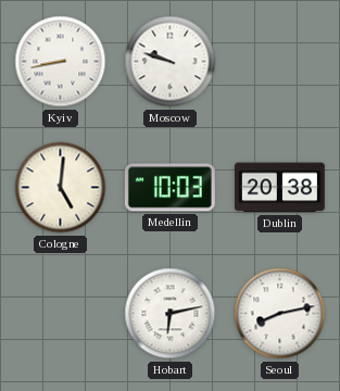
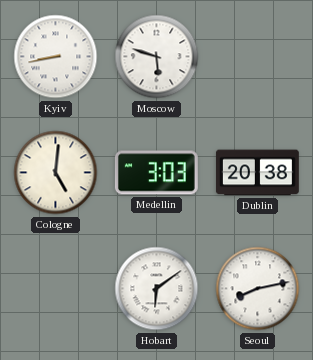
Moscow: 9:48 -> 5:48 (157, 57)
Medellin: 10:03 -> 3:03 (156, 173)
Hobart: 6:13 -> 6:09 (157, 289)
